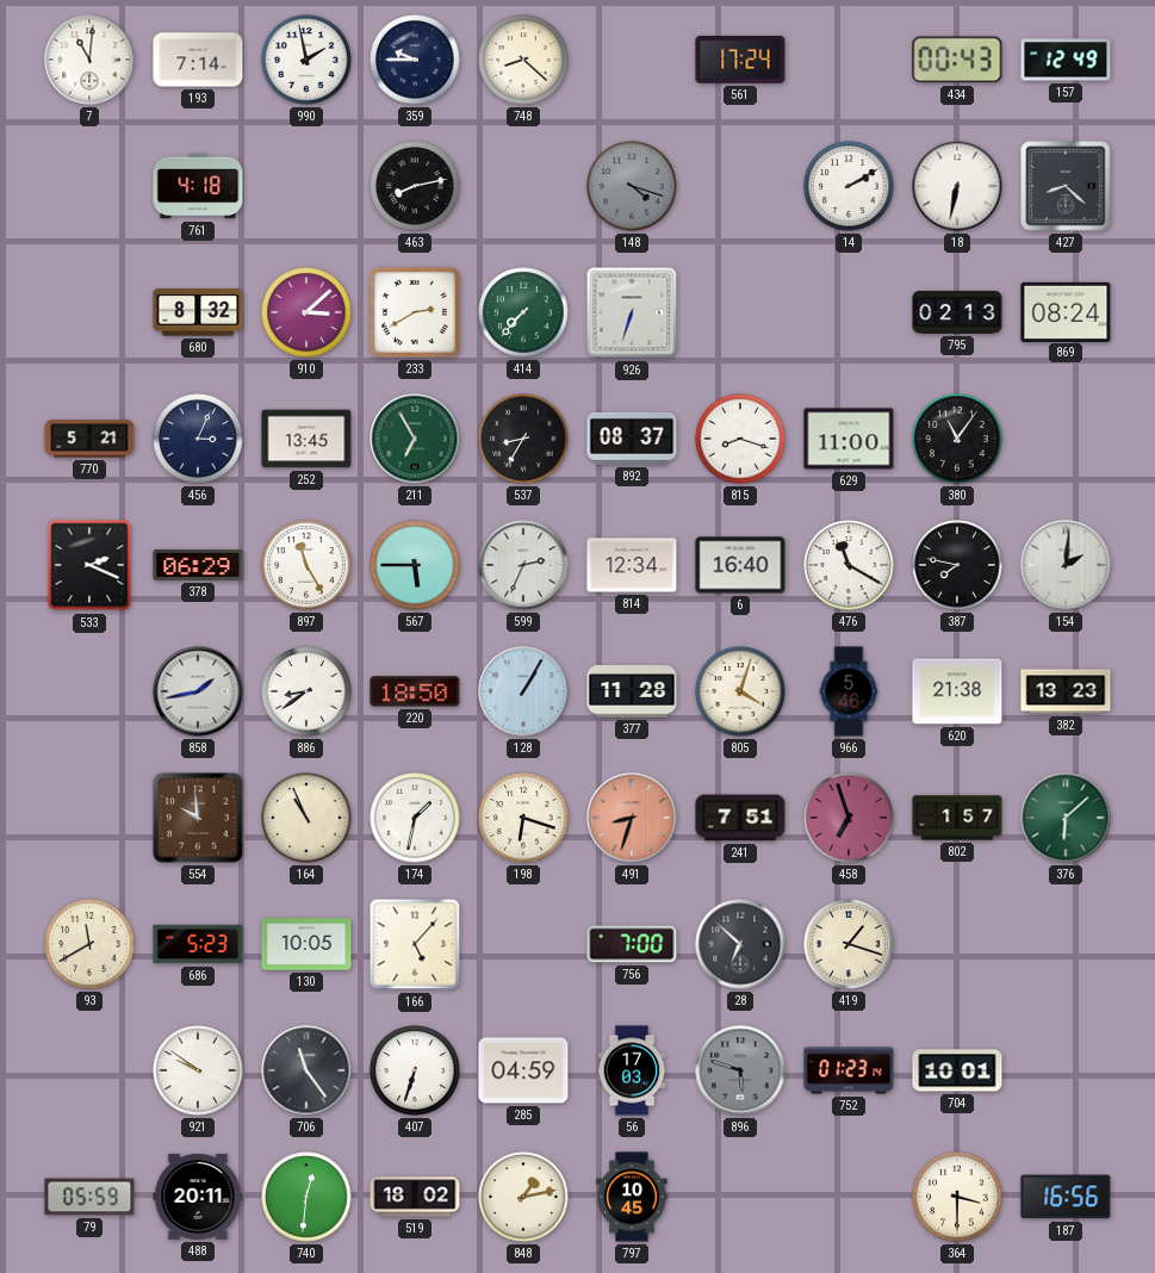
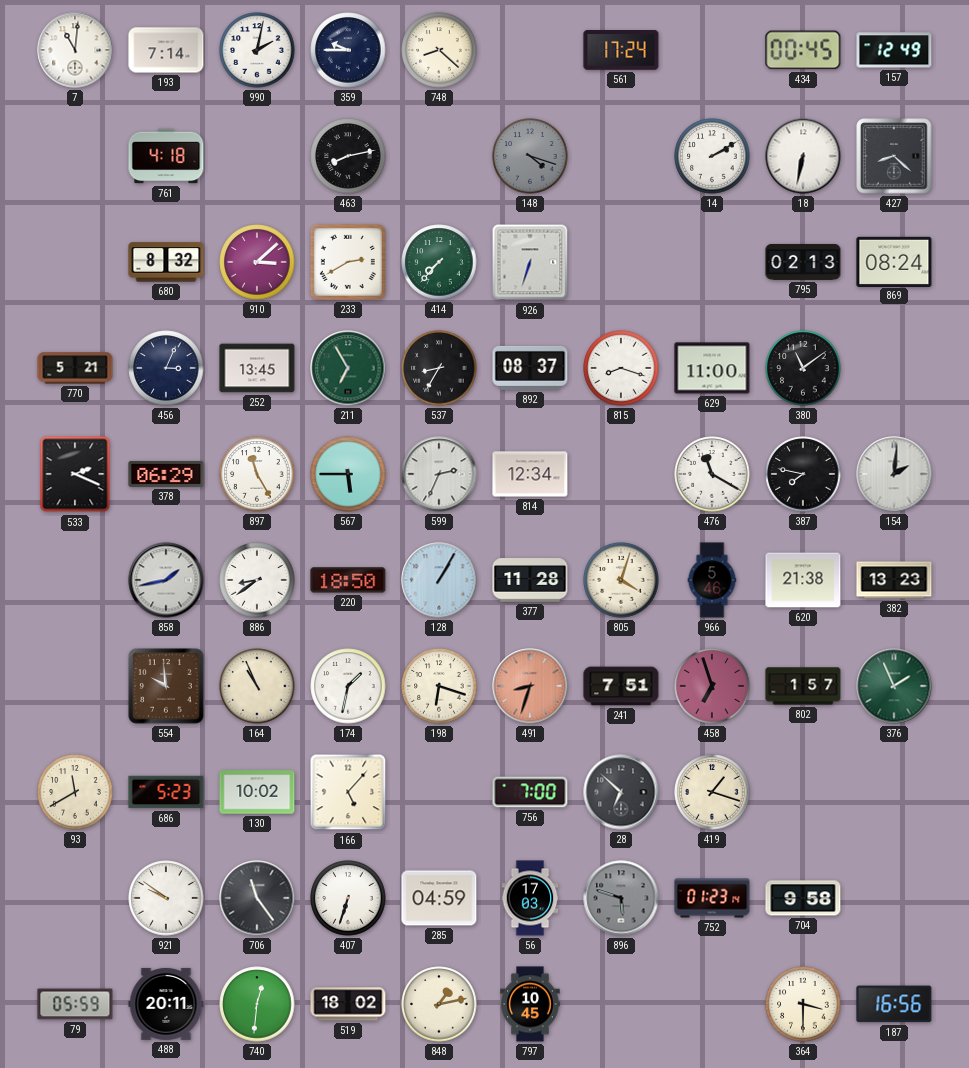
990: 1:58 -> 2:02 (257, 50)
434: 00:43 -> 00:45 (803, 50)
380: 11:06 -> 11:09 (803, 368)
6: 16:40 -> none (740, 565)
376: 6:08 -> 1:56 (894, 686)
130: 10:05 -> 10:02 (257, 792)
704: 10:01 -> 9:58 (803, 898)
